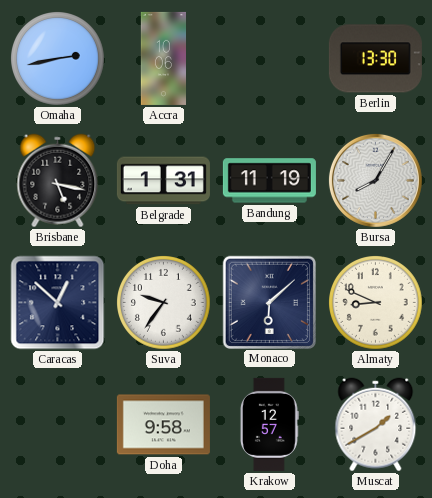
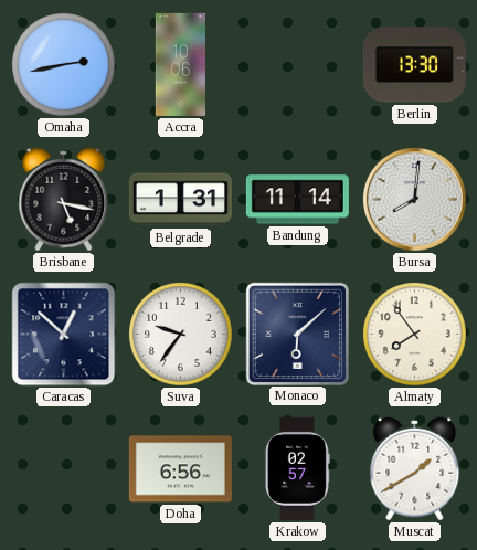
Bandung: 11:19 -> 11:14 (297, 200)
Bursa: 8:05 -> 8:01 (414, 199)
Almaty: 8:49 -> 7:54 (415, 335)
Doha: 9:58 -> 6:56 (180, 469)
Krakow: 12:57 -> 02:57 (297, 468)
